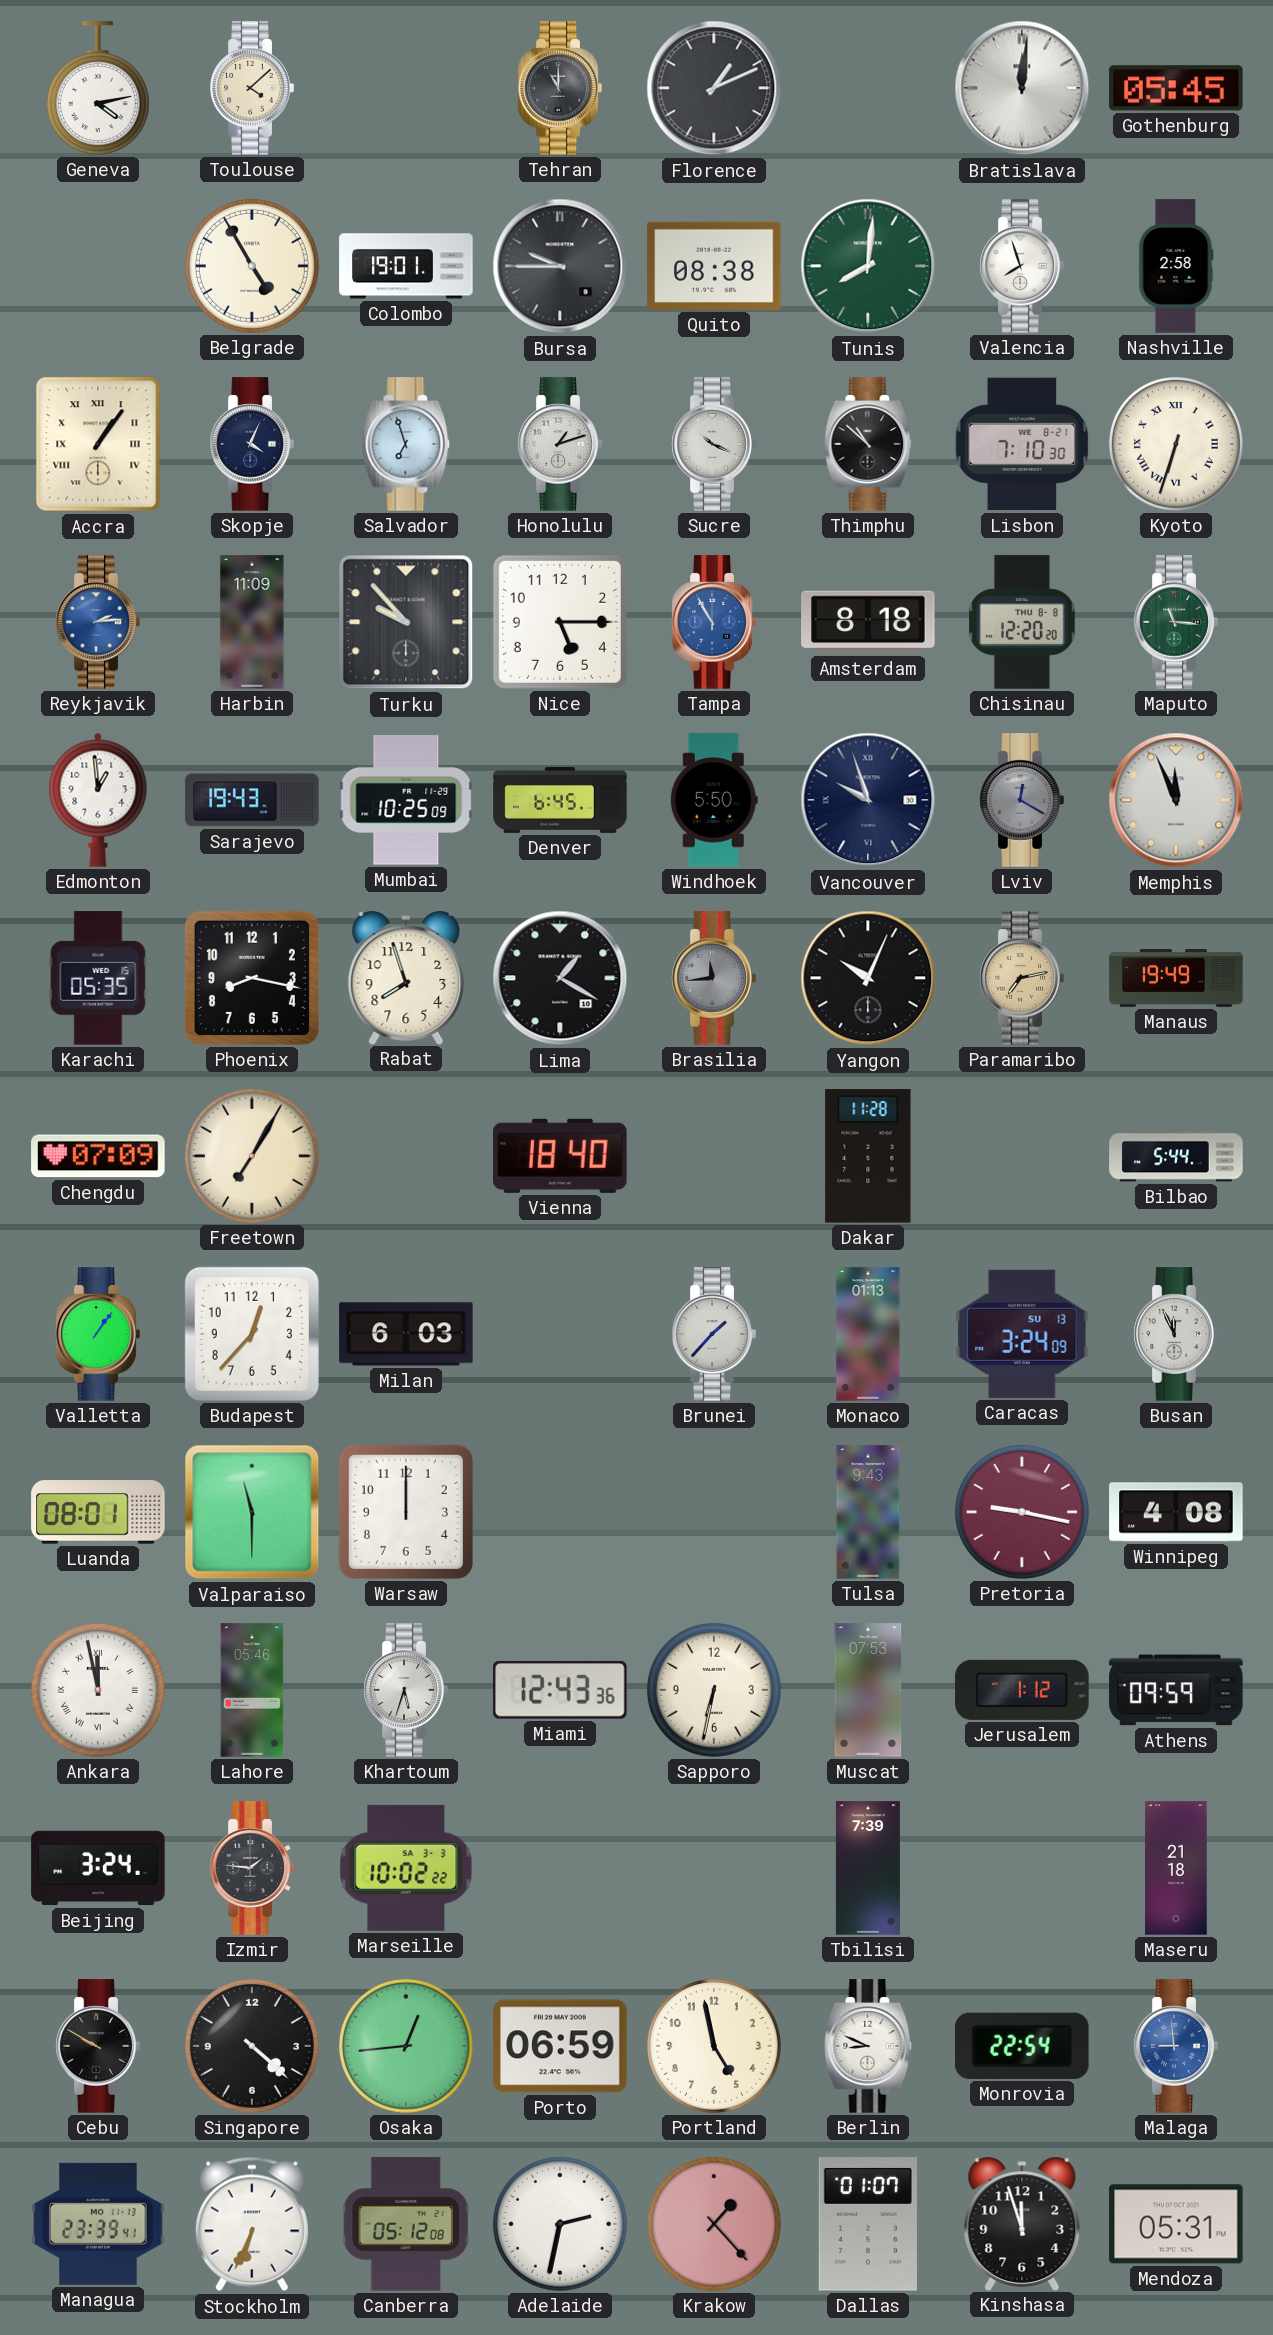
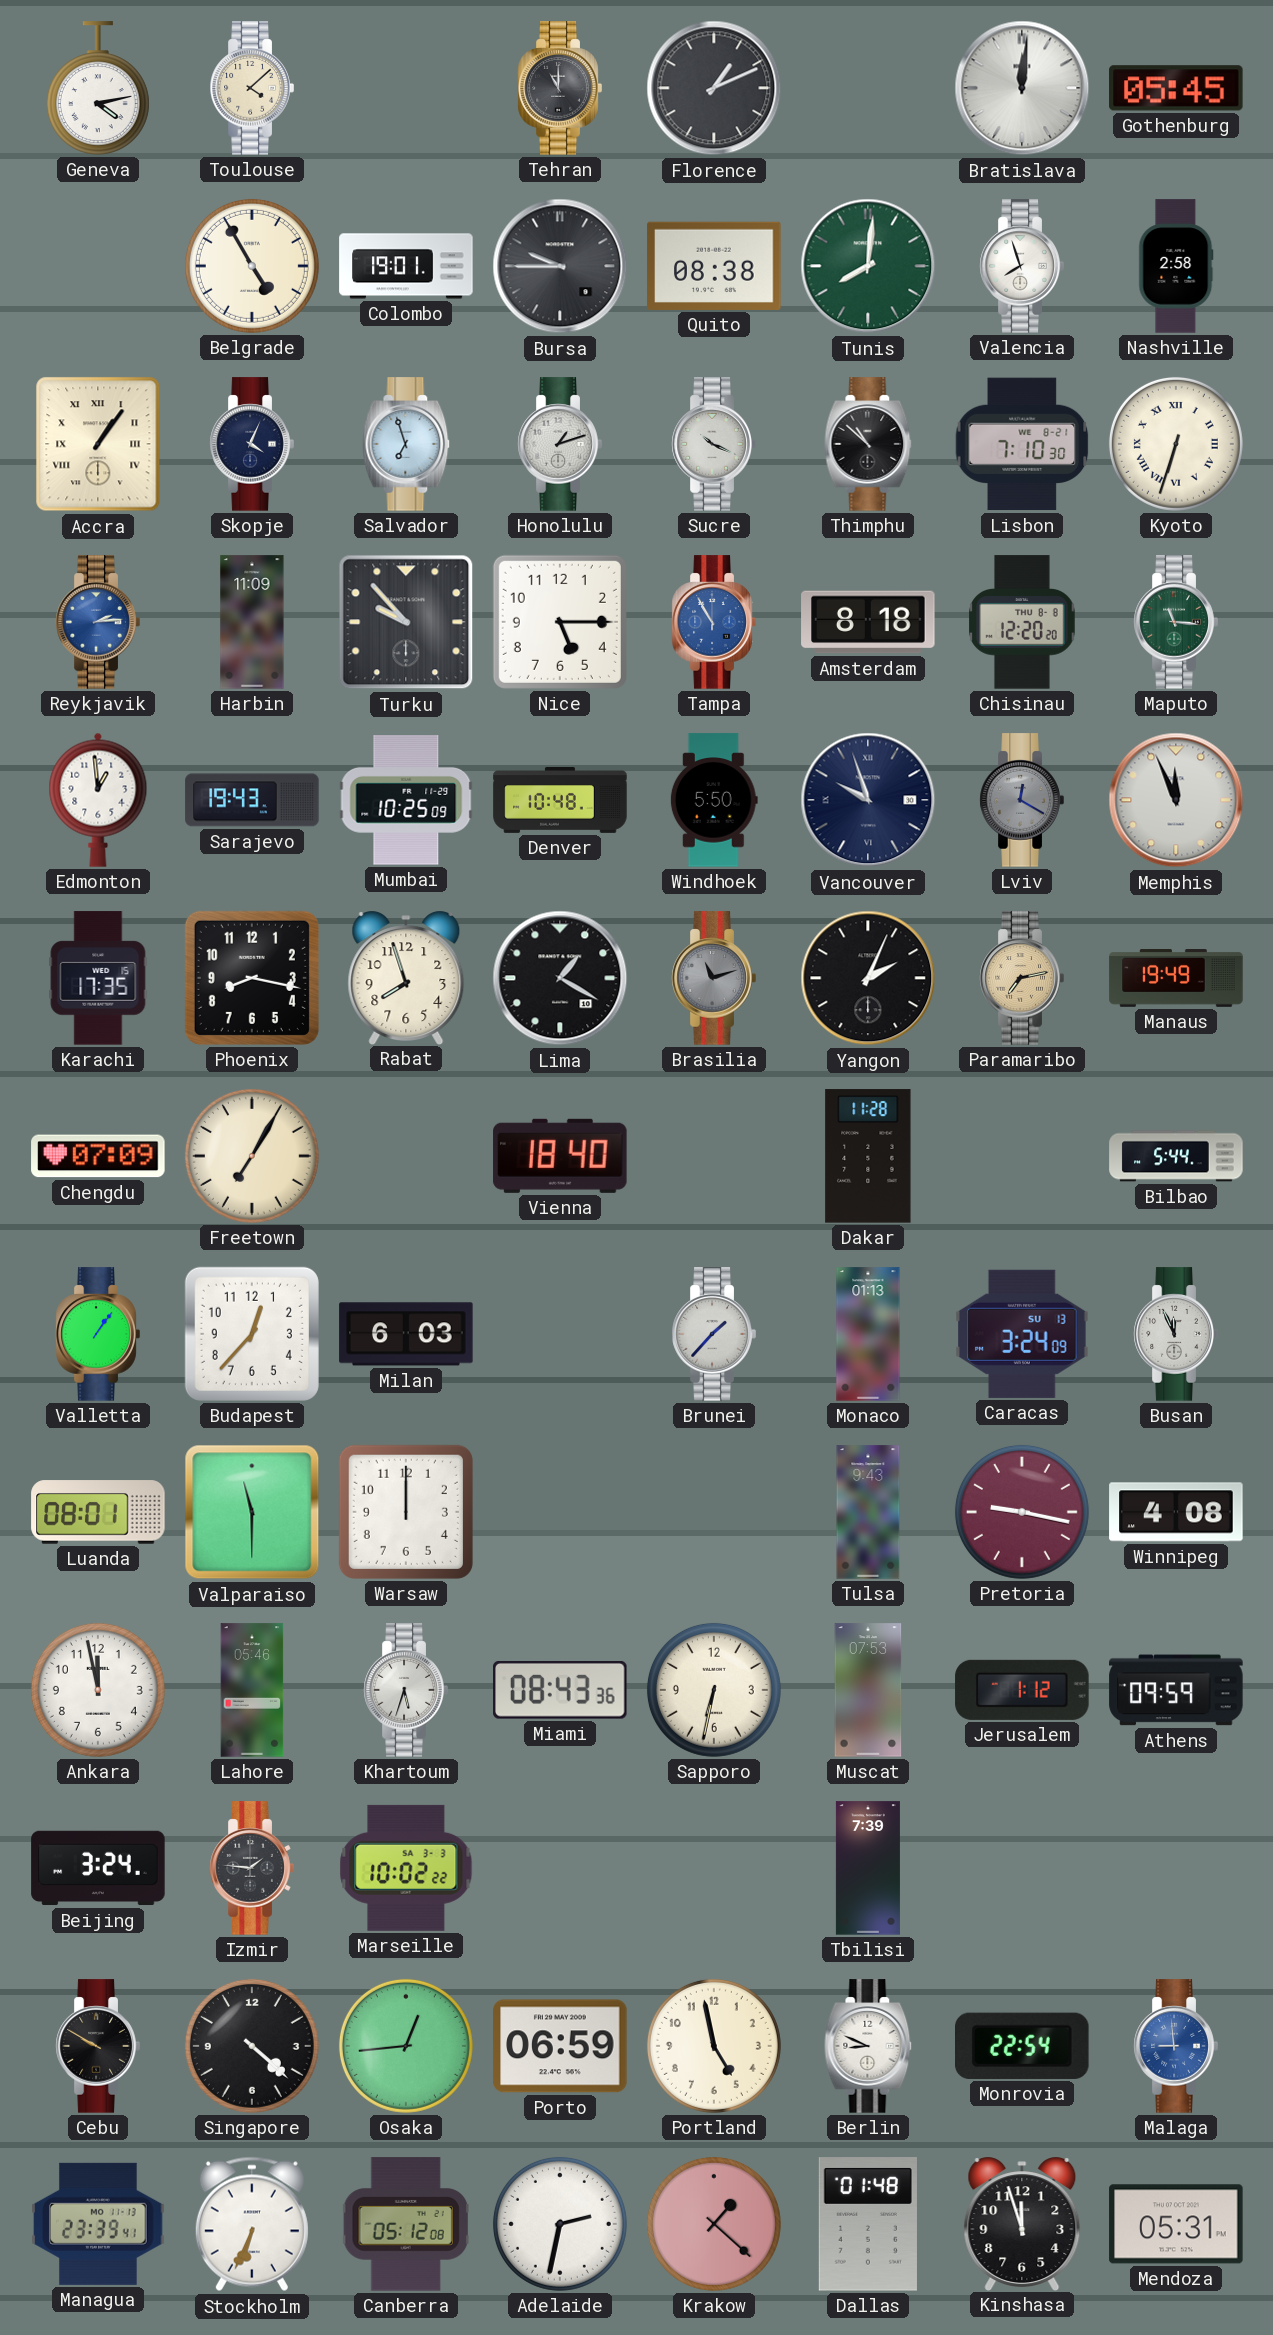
Denver: 6:45 -> 10:48 (560, 801)
Karachi: 05:35 -> 17:35 (98, 978)
Brasilia: 11:44 -> 11:12 (714, 978)
Yangon: 10:04 -> 2:04 (868, 978)
Ankara numerals: Roman -> Arabic (98, 1690)
Miami: 12:43 -> 08:43 (560, 1690)
Maseru: 21:18 -> none (1176, 1868)
Krakow: 1:23 -> 1:22 (714, 2224)
Dallas: 01:07 -> 01:48 (868, 2224)
